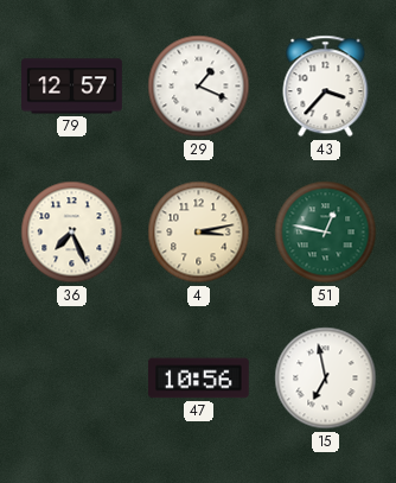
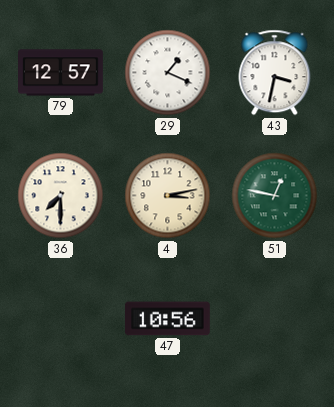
43: 3:37 -> 3:32 (275, 73)
36: 7:26 -> 7:30 (61, 196)
15: 6:58 -> none (326, 379)
